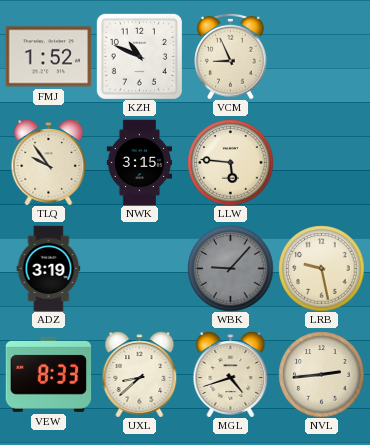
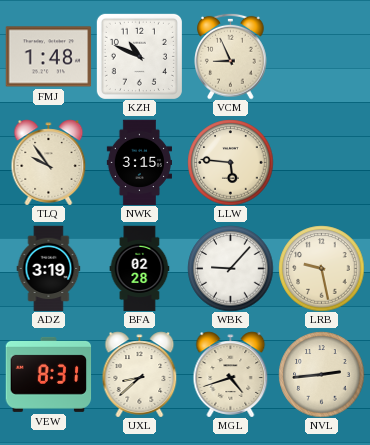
FMJ: 1:52 -> 1:48 (48, 57)
BFA: none -> 02:28 (140, 268)
WBK dial: grey -> white (230, 268)
VEW: 8:33 -> 8:31 (48, 374)
